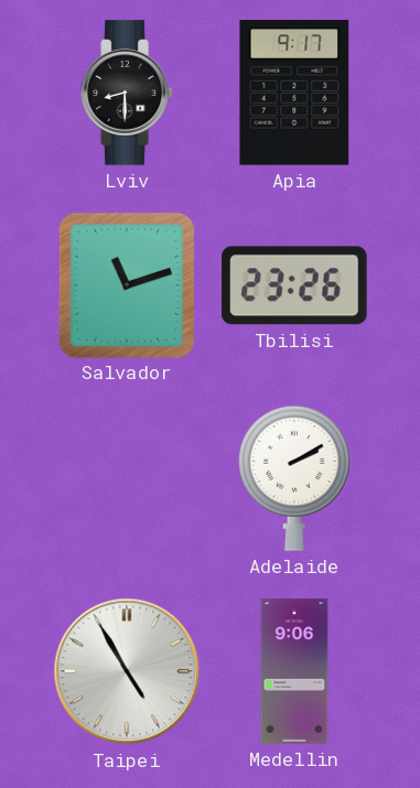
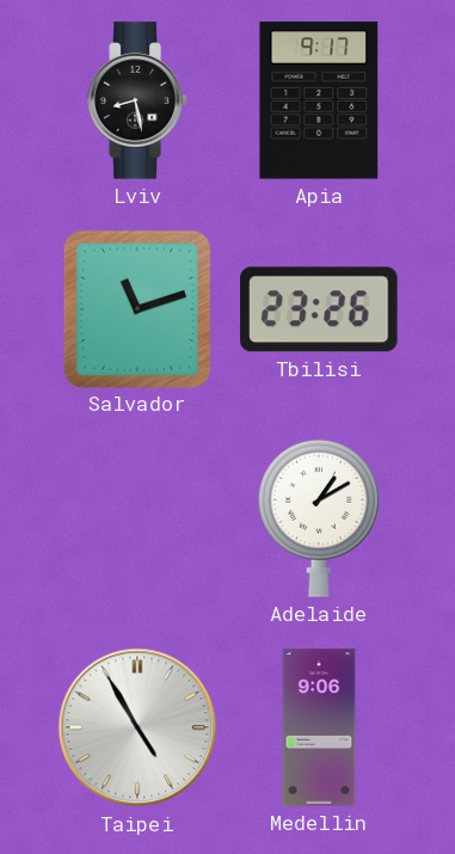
Lviv: 8:30 -> 8:28 (137, 100)
Adelaide: 2:10 -> 1:10 (319, 518)
